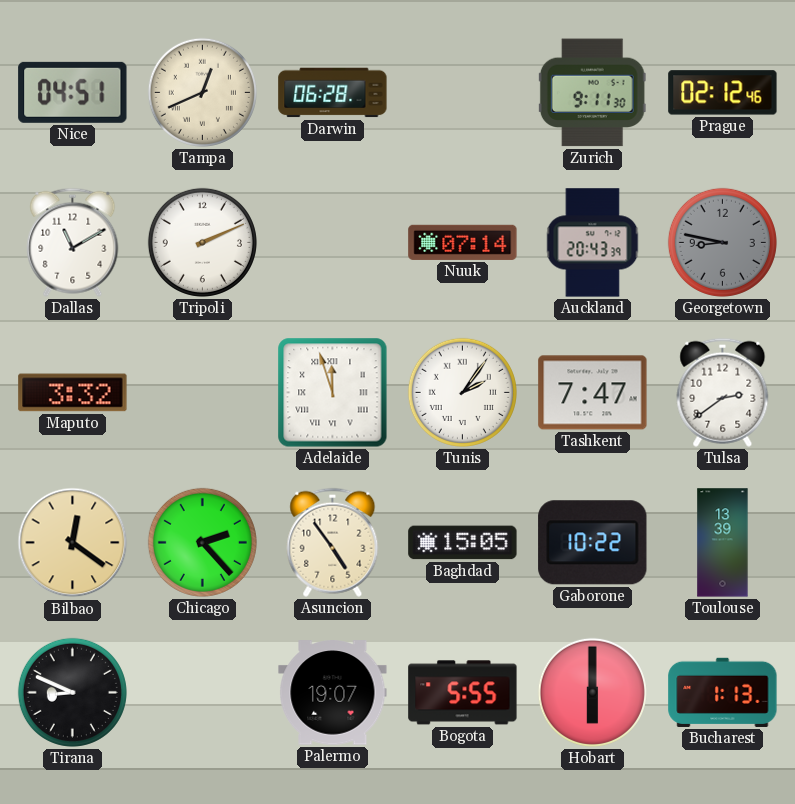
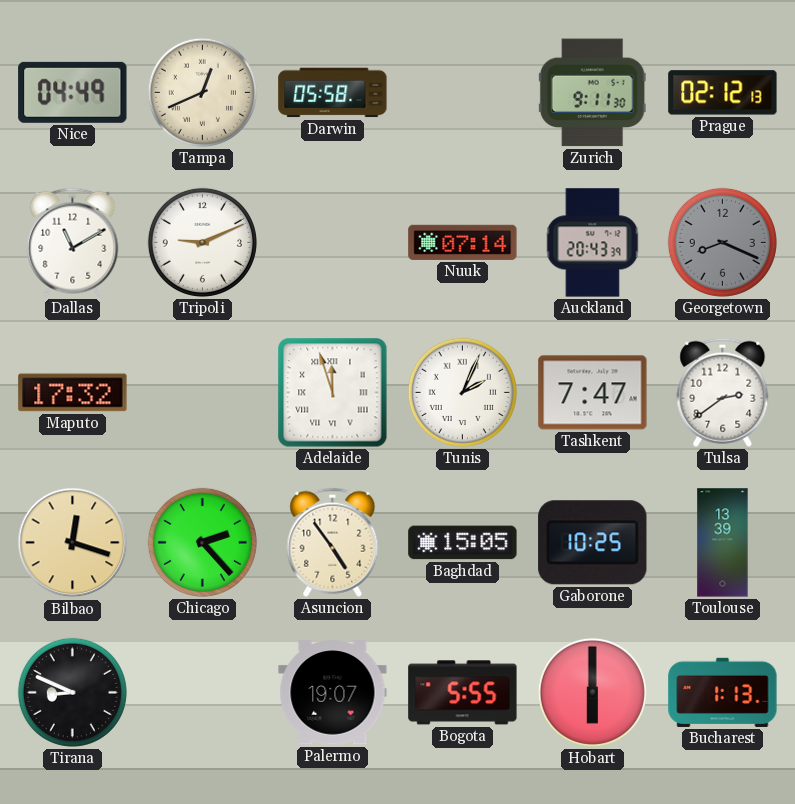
Nice: 04:51 -> 04:49 (73, 92)
Darwin: 06:28 -> 05:58 (333, 93)
Prague: 02:12:46 -> 02:12:13 (723, 93)
Tripoli: 2:11 -> 9:11 (202, 242)
Georgetown: 8:47 -> 8:19 (722, 242)
Maputo: 3:32 -> 17:32 (73, 393)
Tunis: 2:06 -> 2:04 (462, 392)
Bilbao: 12:21 -> 12:18 (73, 543)
Gaborone: 10:22 -> 10:25 (593, 543)
